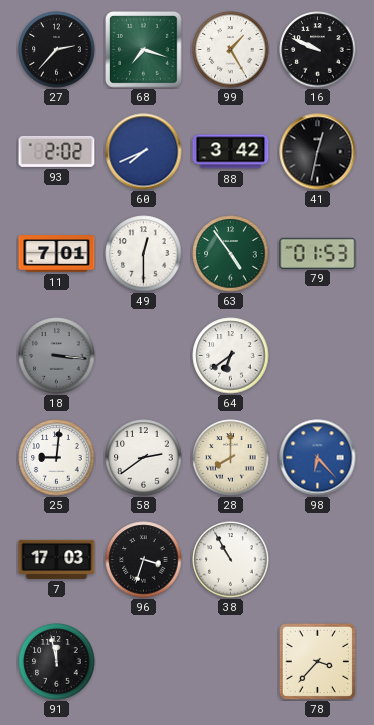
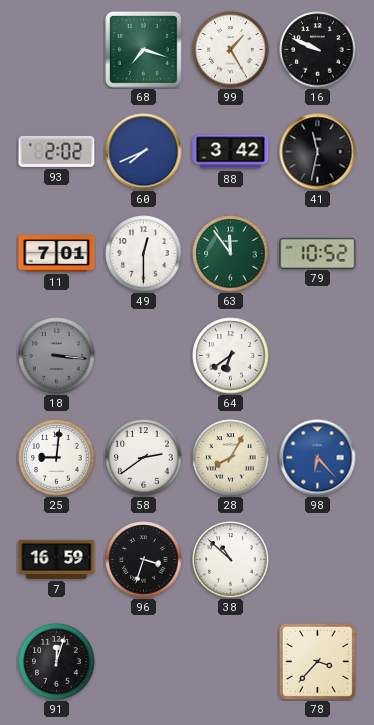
27: 2:37 -> none (57, 50)
41: 12:32 -> 11:32 (318, 152)
63: 4:54 -> 11:54 (231, 254)
79: 01:53 -> 10:52 (318, 253)
28: 8:00 -> 8:05 (231, 458)
7: 17:03 -> 16:59 (57, 559)
38: 10:55 -> 10:52 (231, 560)
91: 11:58 -> 12:03 (57, 662)
